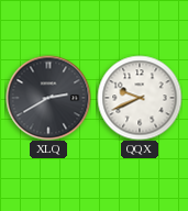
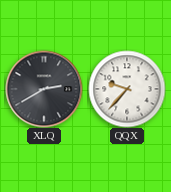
QQX: 9:41 -> 9:37 (127, 89)
